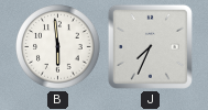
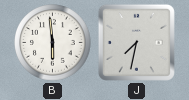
J: 7:34 -> 7:32 (136, 42)
